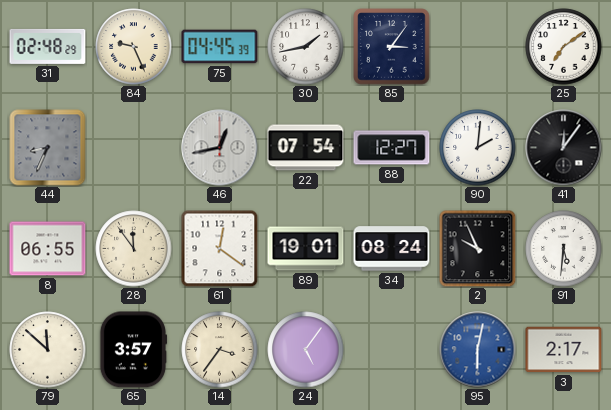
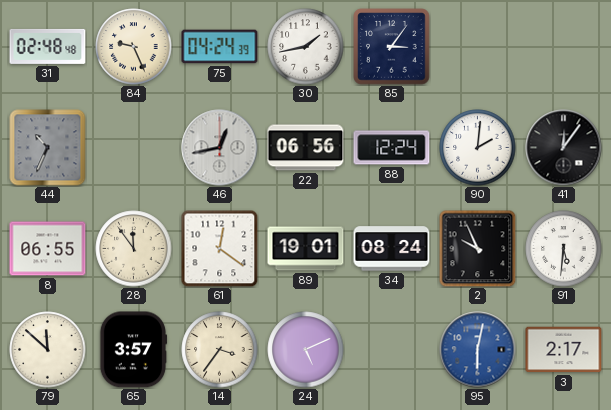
31: 02:48:29 -> 02:48:48 (48, 46)
75: 04:45 -> 04:24 (220, 47)
25: 7:09 -> none (564, 47)
44: 8:34 -> 10:34 (48, 148)
22: 07:54 -> 06:56 (306, 148)
88: 12:27 -> 12:24 (392, 148)
24: 5:06 -> 5:11 (306, 350)
